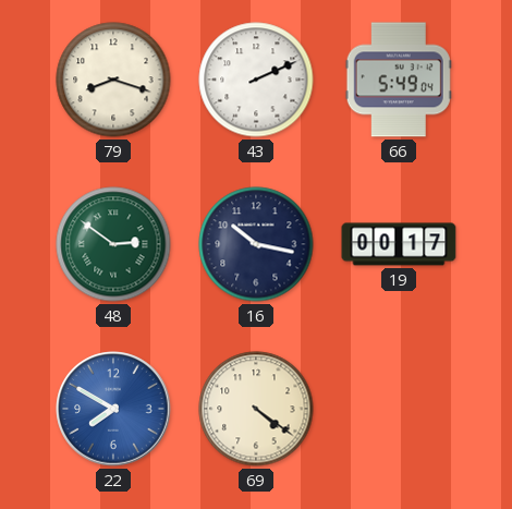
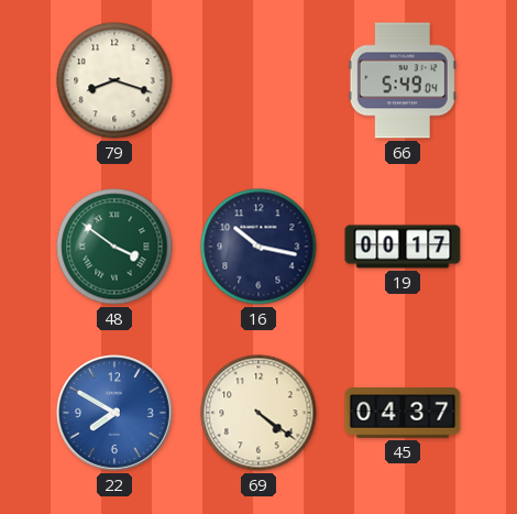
43: 2:11 -> none (256, 80)
48: 2:51 -> 3:51 (114, 247)
45: none -> 04:37 (403, 413)
